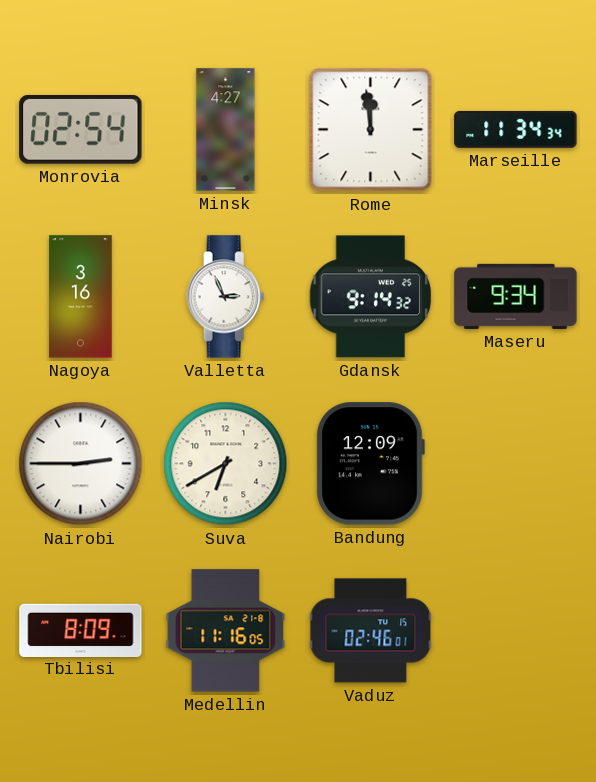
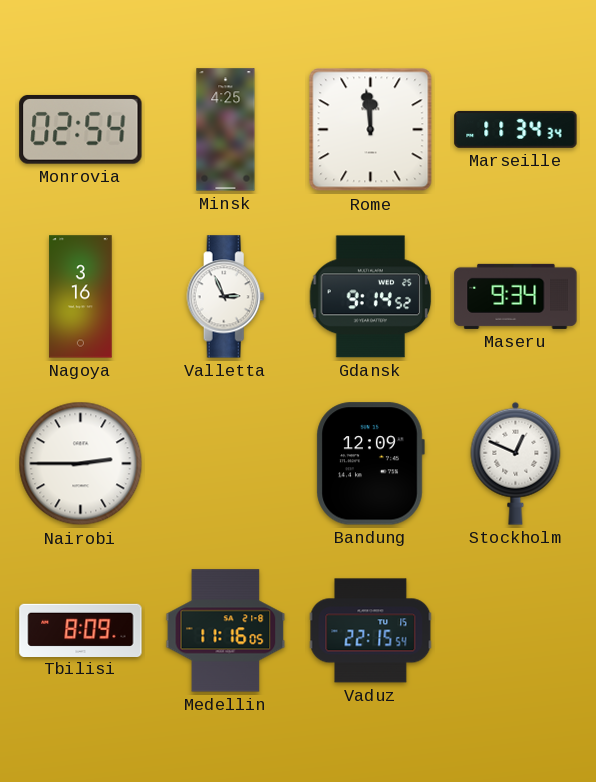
Minsk: 4:27 -> 4:25 (226, 130)
Gdansk: 9:14:32 -> 9:14:52 (371, 297)
Suva: 6:40 -> none (226, 464)
Stockholm: none -> 12:49 (516, 463)
Vaduz: 02:46 -> 22:15 (371, 631)
